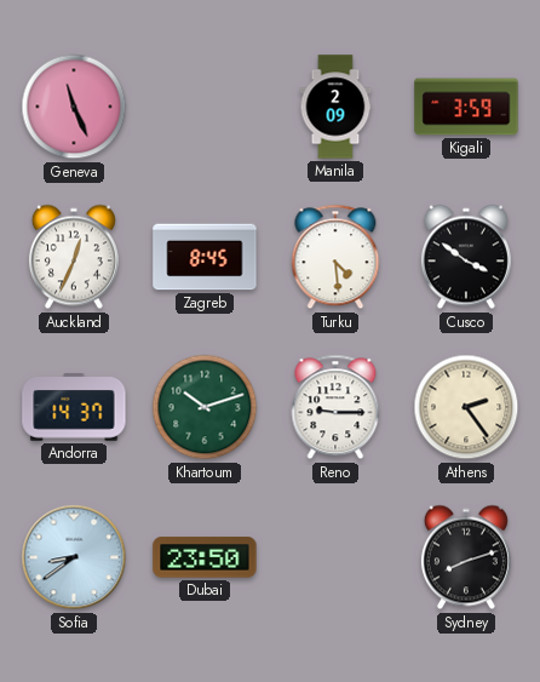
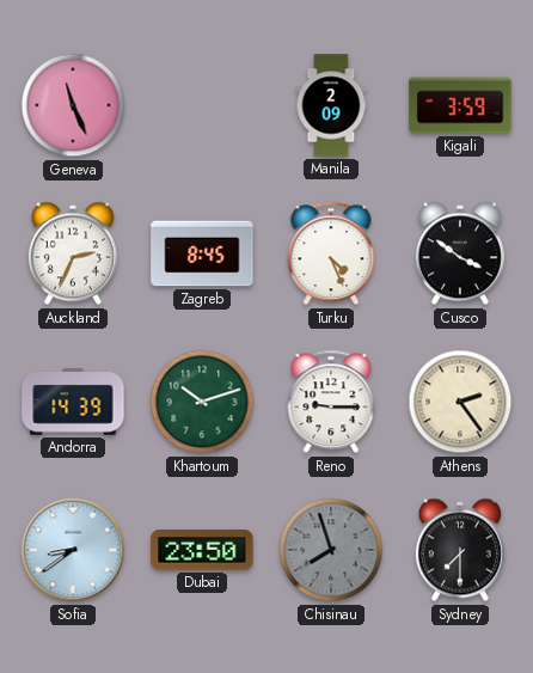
Auckland: 12:34 -> 2:34 (73, 253)
Turku: 4:29 -> 4:26 (331, 253)
Andorra: 14:37 -> 14:39 (73, 402)
Chisinau: none -> 7:57 (331, 550)
Sydney: 8:12 -> 7:30 (460, 550)
